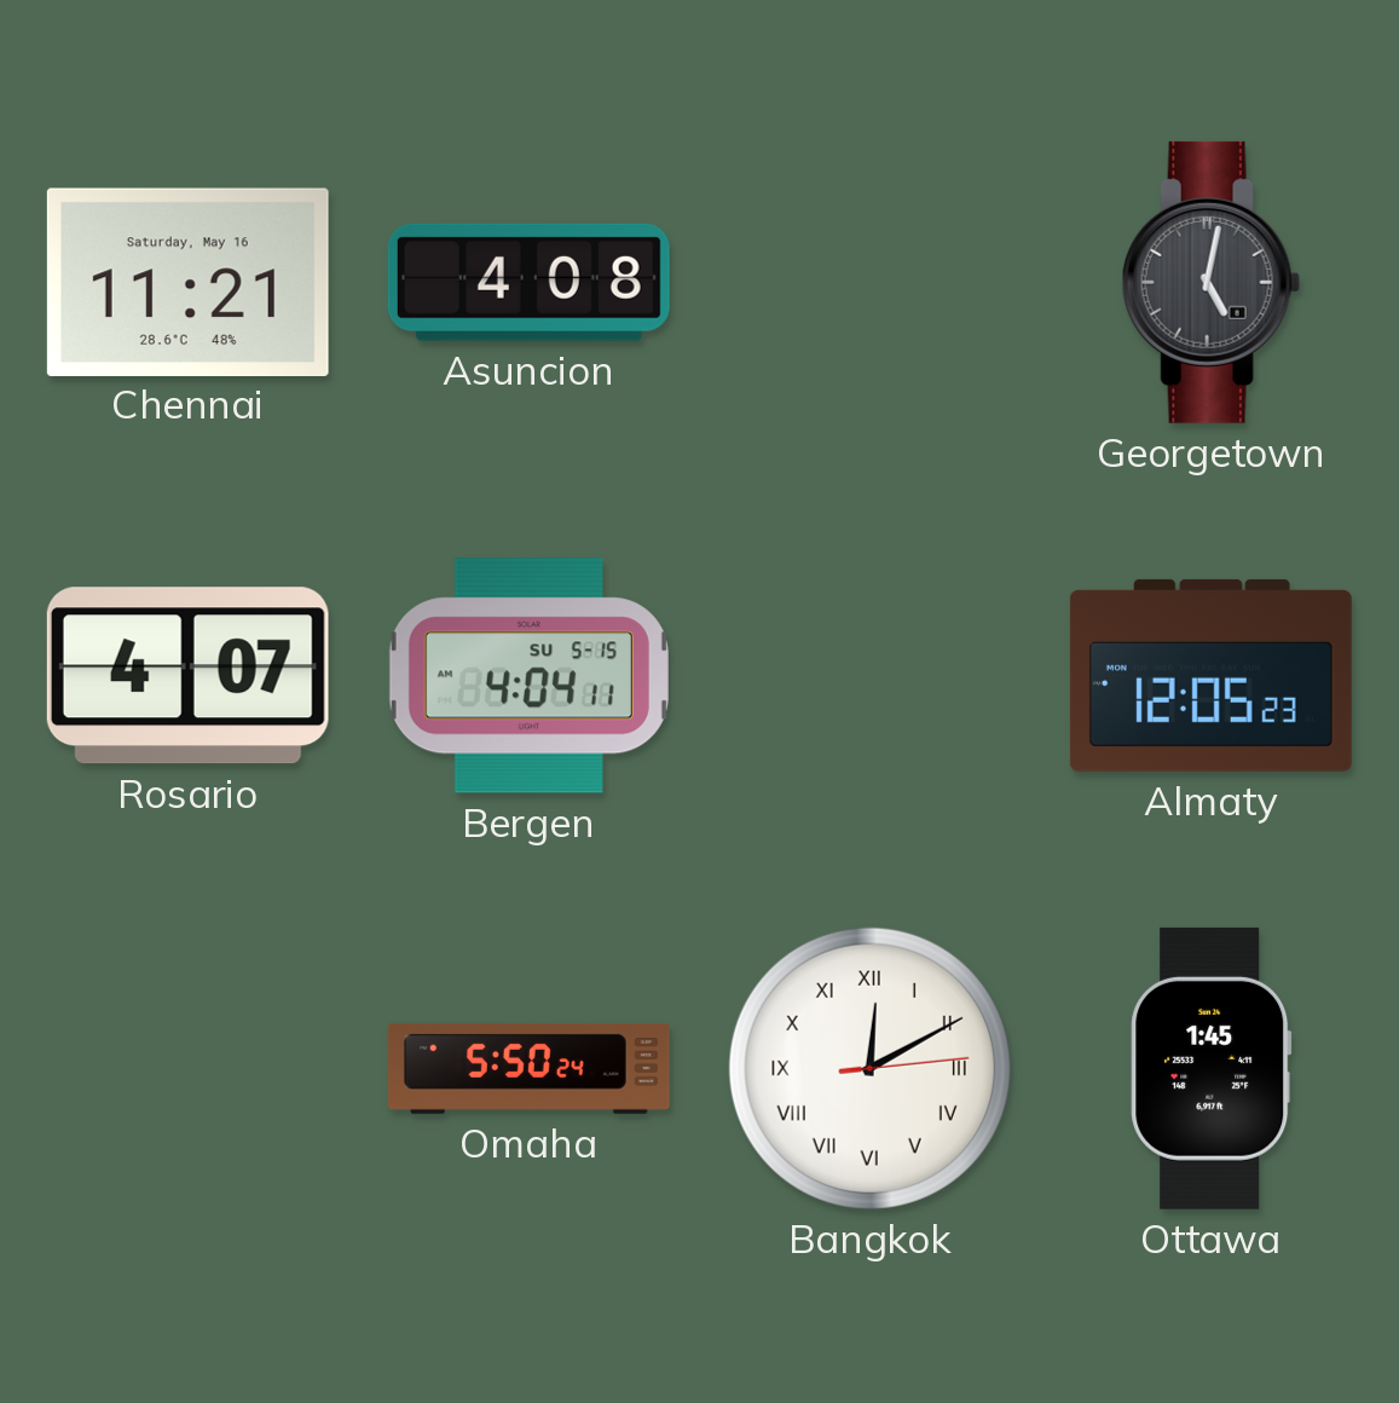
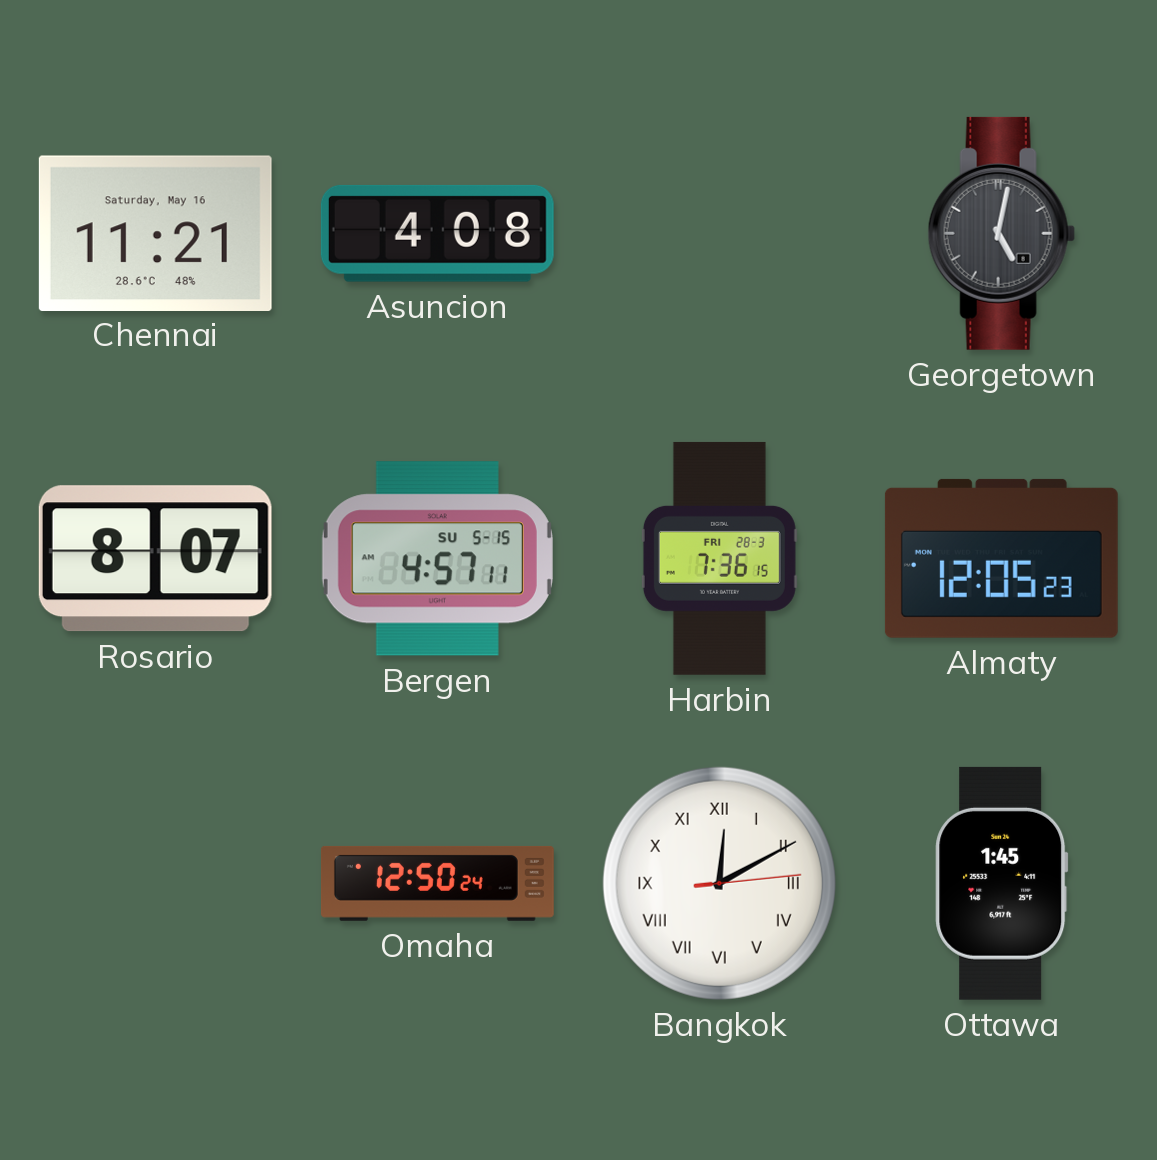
Rosario: 4:07 -> 8:07 (155, 559)
Bergen: 4:04 -> 4:57 (437, 559)
Harbin: none -> 7:36 (719, 558)
Omaha: 5:50 -> 12:50 (437, 883)
